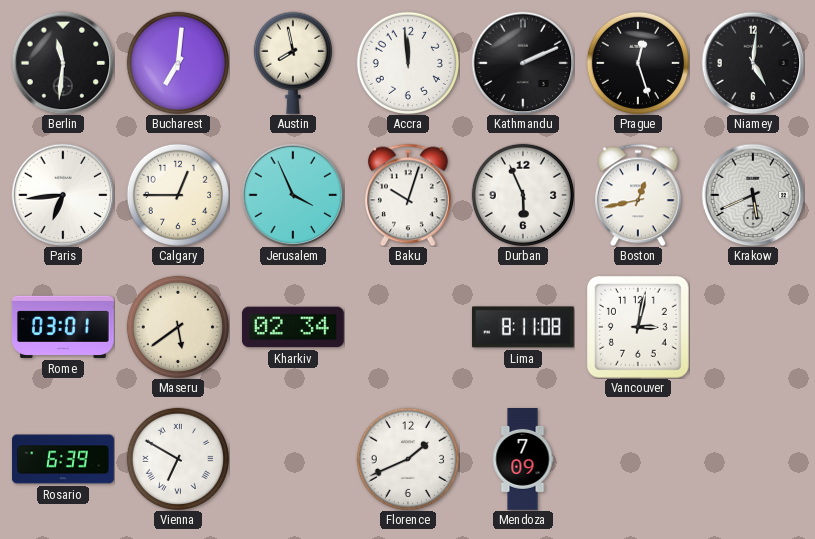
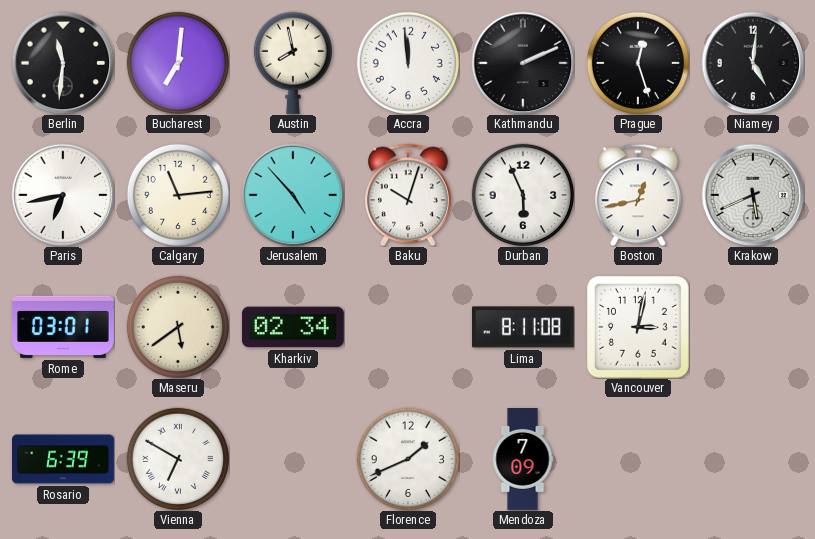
Paris: 6:44 -> 6:43 (63, 195)
Calgary: 12:45 -> 11:14 (178, 195)
Jerusalem: 3:56 -> 4:53 (293, 195)
